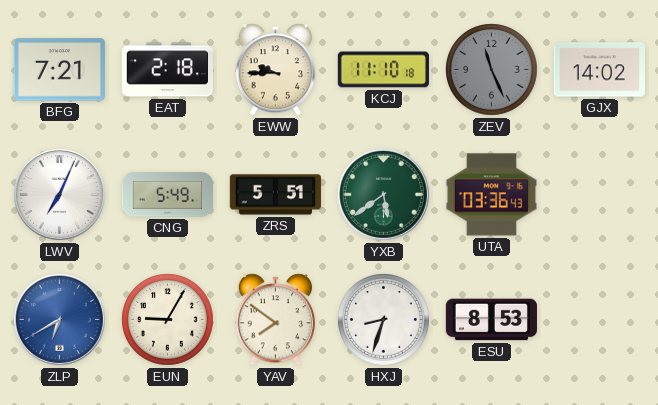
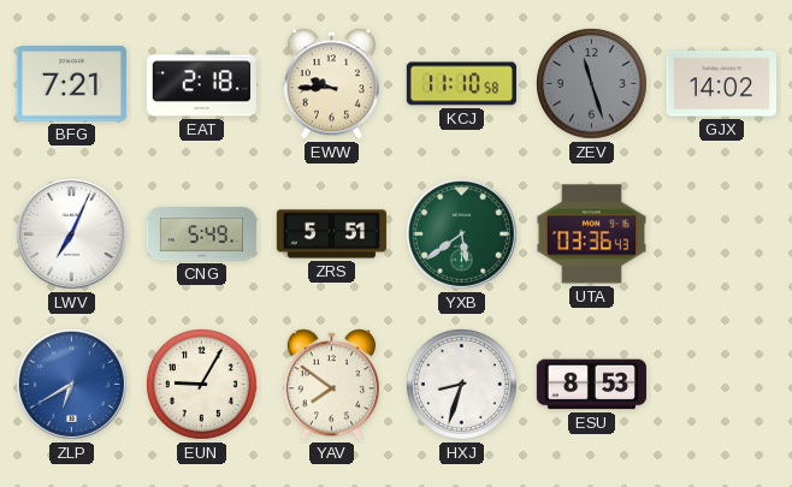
KCJ: 11:10:18 -> 11:10:58 (461, 84)
ZEV: 11:26 -> 11:27 (592, 84)
